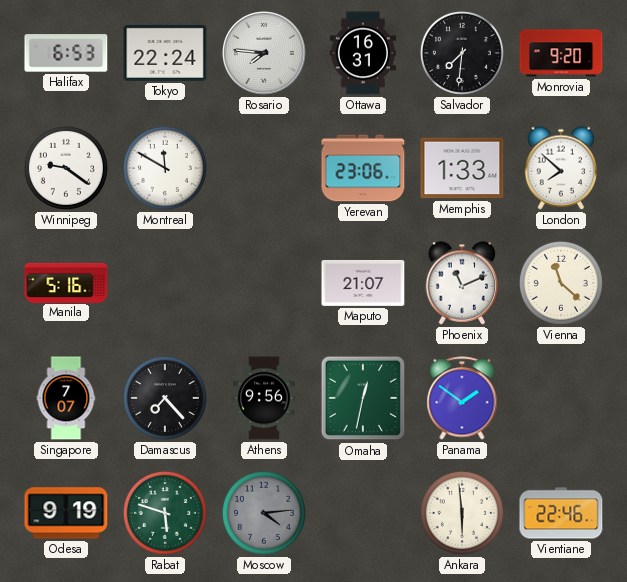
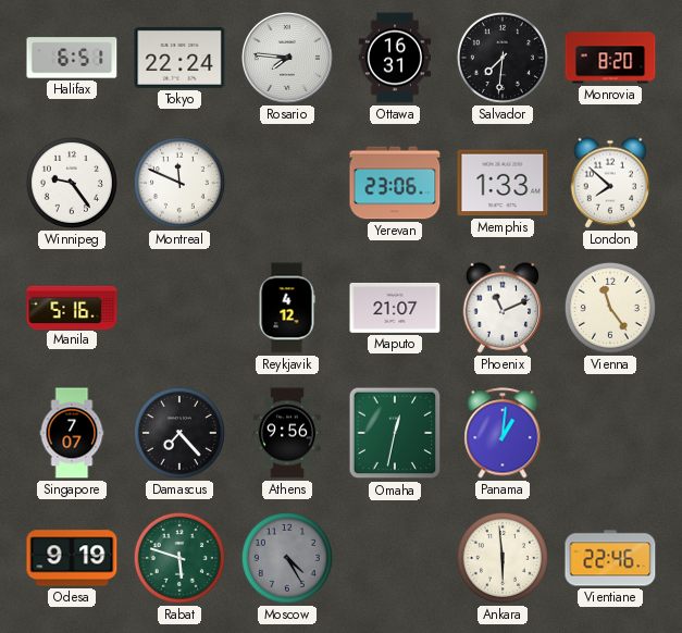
Halifax: 6:53 -> 6:51 (72, 58)
Monrovia: 9:20 -> 8:20 (610, 58)
Winnipeg: 9:21 -> 9:24 (72, 183)
Montreal: 11:50 -> 11:49 (179, 183)
Reykjavik: none -> 4:12 (287, 308)
Vienna: 11:22 -> 11:24 (610, 308)
Panama: 1:51 -> 1:01 (503, 433)
Moscow: 4:14 -> 4:25 (287, 558)
